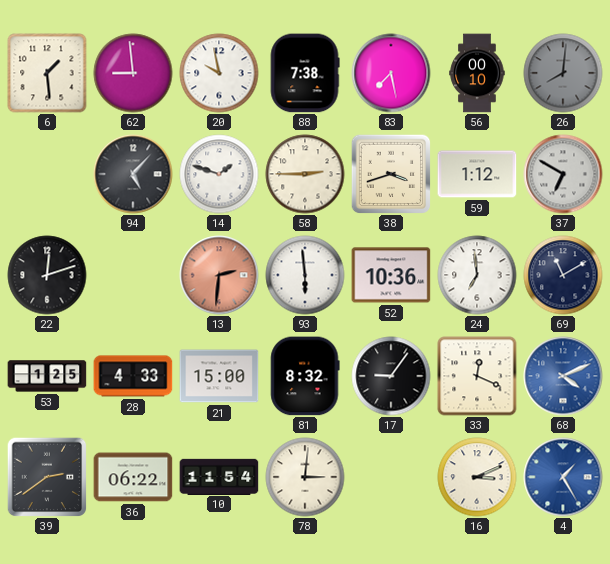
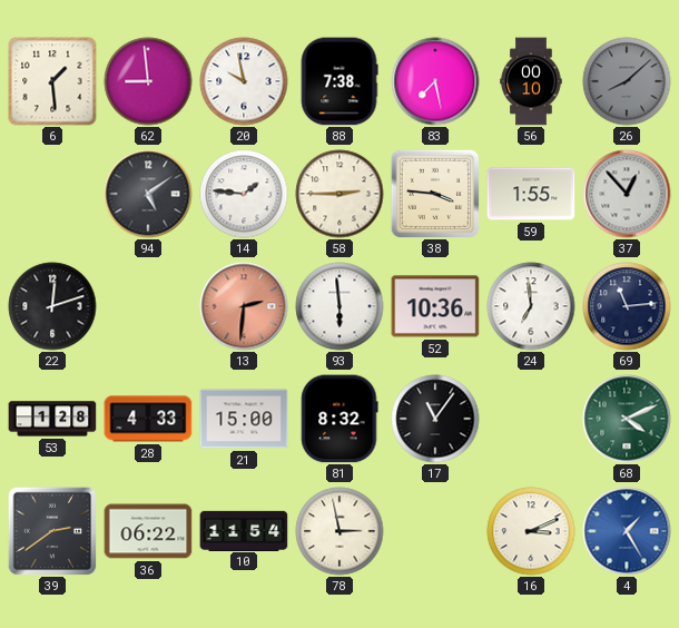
26: 8:01 -> 8:08 (627, 81)
94: 5:07 -> 5:09 (148, 194)
14: 1:48 -> 1:46 (244, 194)
38: 3:42 -> 3:46 (435, 194)
59: 1:12 -> 1:55 (531, 194)
37: 6:50 -> 12:53 (627, 194)
69: 11:10 -> 11:14 (627, 306)
53: 1:25 -> 1:28 (52, 419)
17: 9:06 -> 11:06 (435, 419)
33: 12:19 -> none (477, 376)
68 dial: blue -> green (627, 419)
78: 3:01 -> 2:58 (339, 531)
